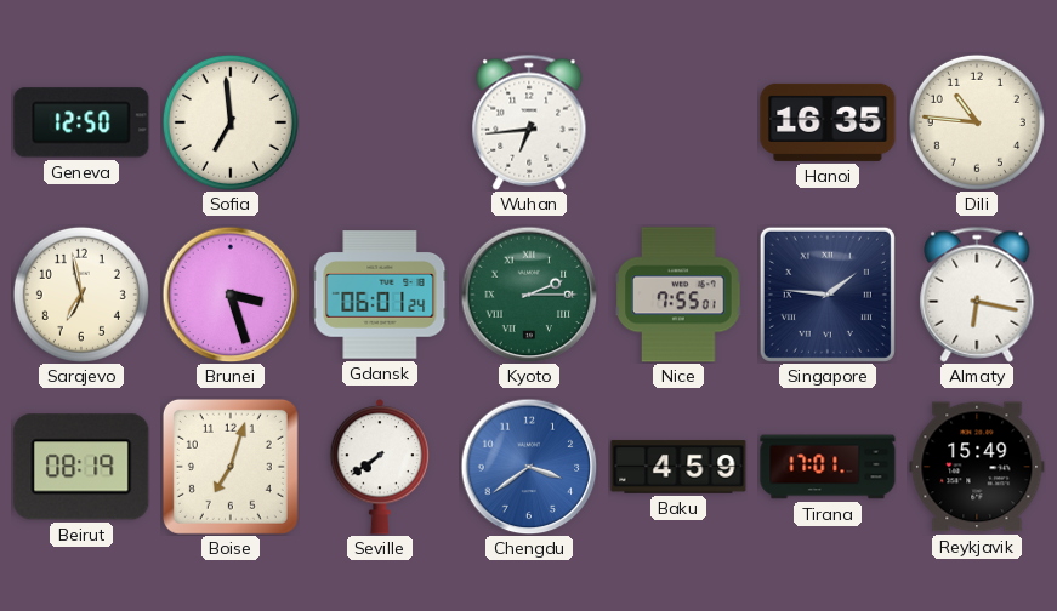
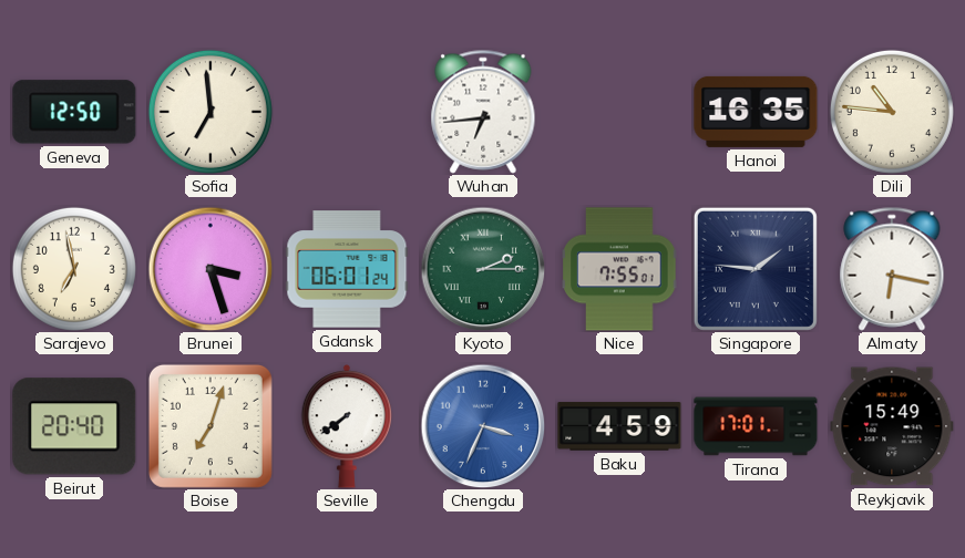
Beirut: 08:19 -> 20:40 (74, 426)
Chengdu: 3:39 -> 3:34 (483, 426)
